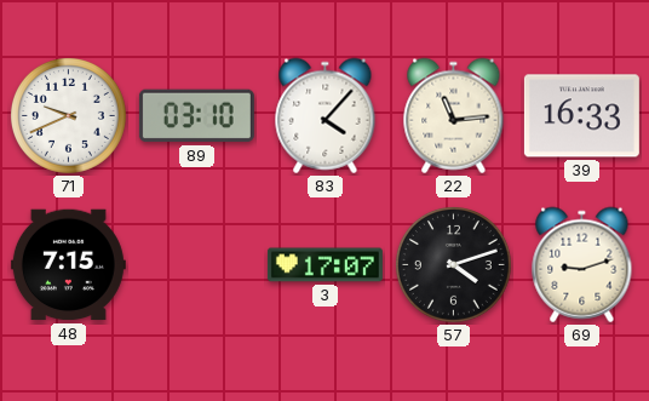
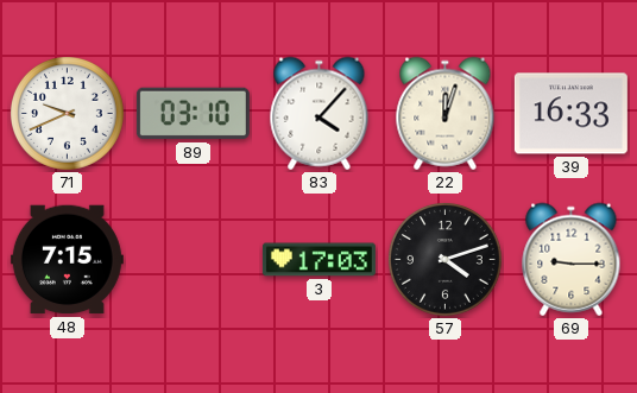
22: 11:14 -> 12:03 (446, 114)
3: 17:07 -> 17:03 (318, 260)
69: 9:12 -> 9:15 (572, 260)
